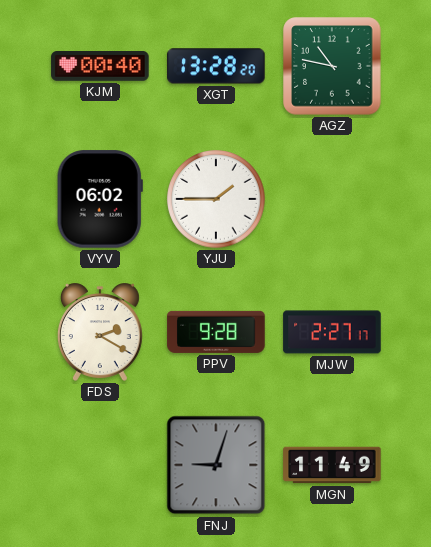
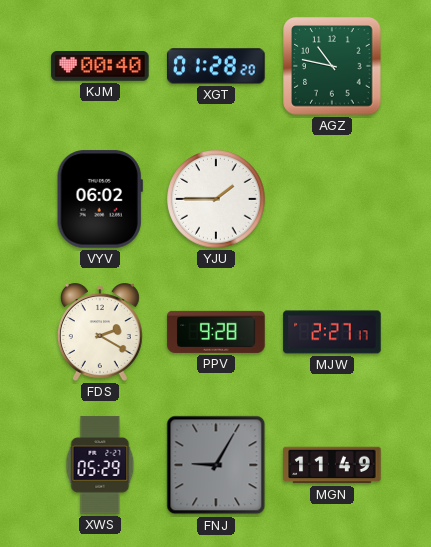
XGT: 13:28 -> 01:28 (216, 66)
XWS: none -> 05:29 (100, 465)
FNJ: 9:03 -> 9:05 (216, 465)
